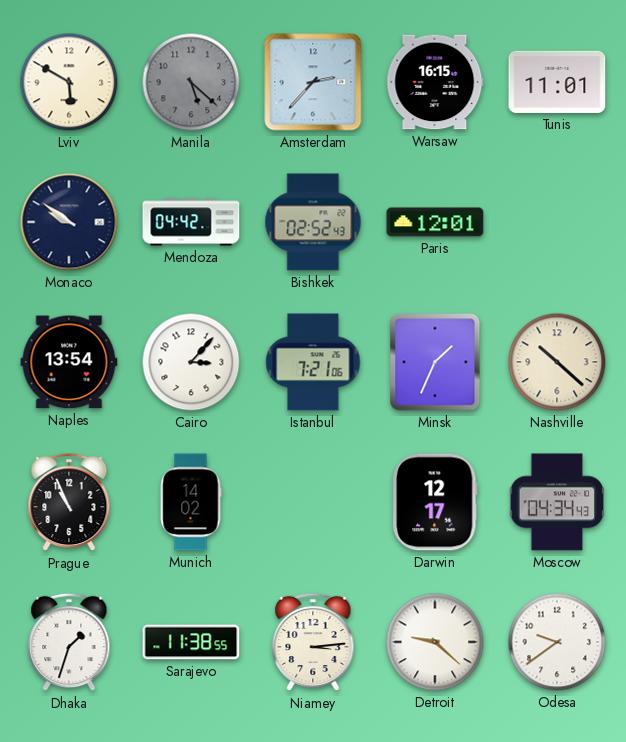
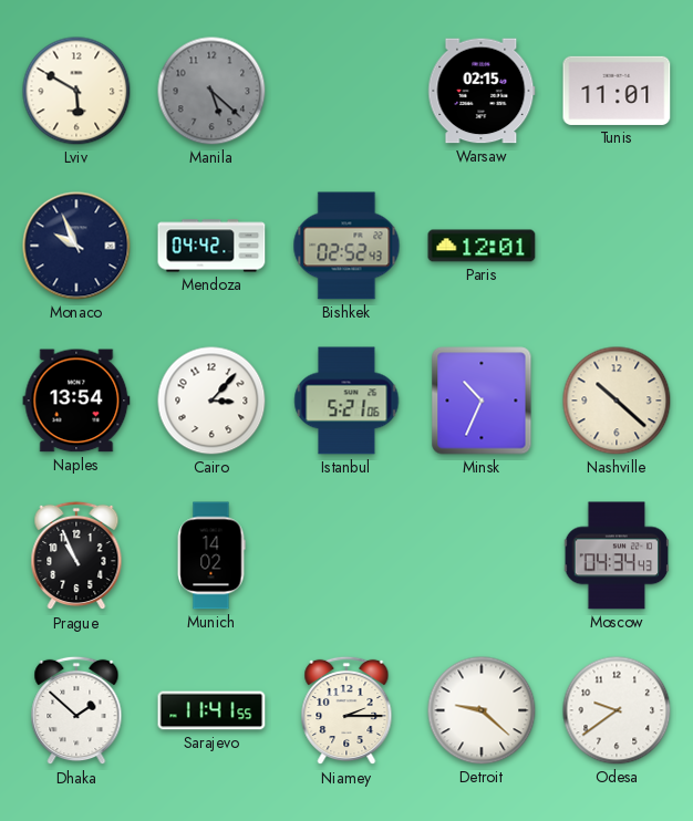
Amsterdam: 2:37 -> none (313, 82)
Warsaw: 16:15 -> 02:15 (482, 91)
Monaco: 9:51 -> 9:56 (76, 246)
Istanbul: 7:21 -> 5:21 (346, 401)
Minsk: 1:34 -> 10:34 (482, 401)
Darwin: 12:17 -> none (435, 502)
Dhaka: 1:33 -> 1:52 (76, 710)
Sarajevo: 11:38 -> 11:41 (211, 710)
Niamey: 3:14 -> 2:15 (346, 710)
